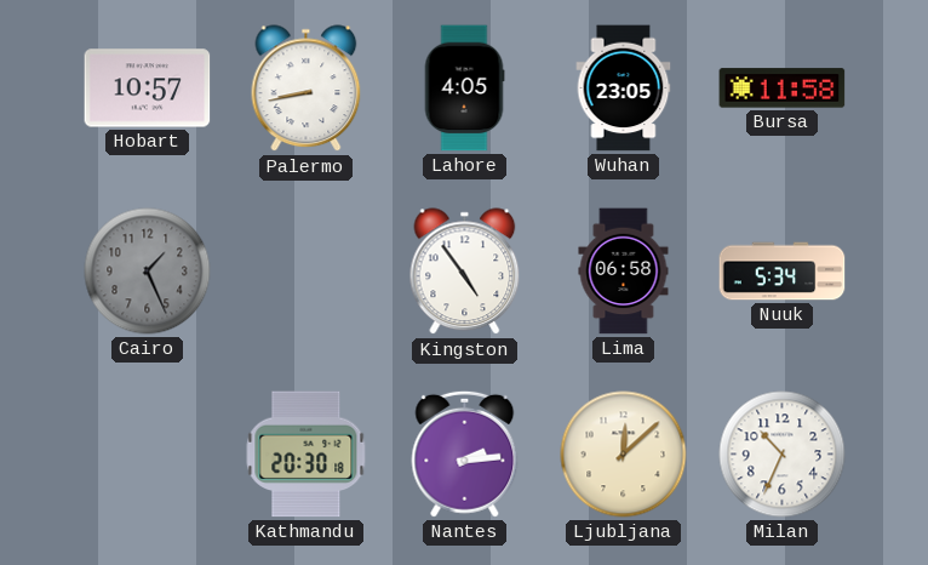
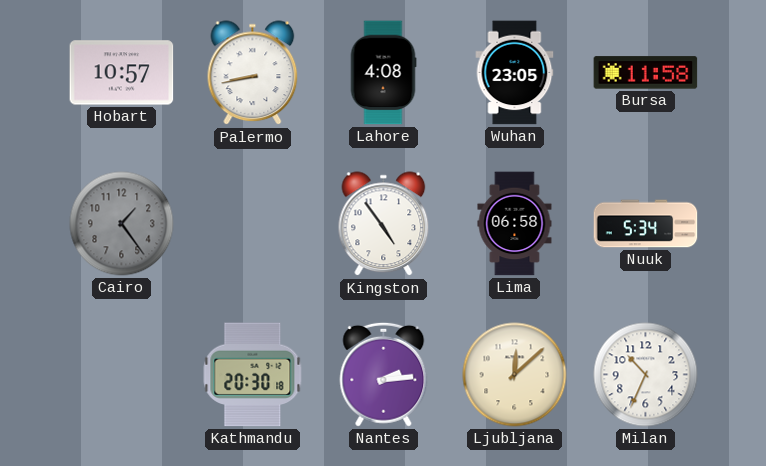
Lahore: 4:05 -> 4:08 (383, 73)
Cairo: 1:26 -> 1:24 (122, 224)
